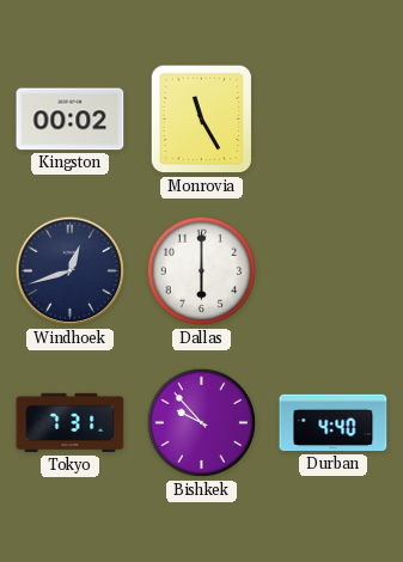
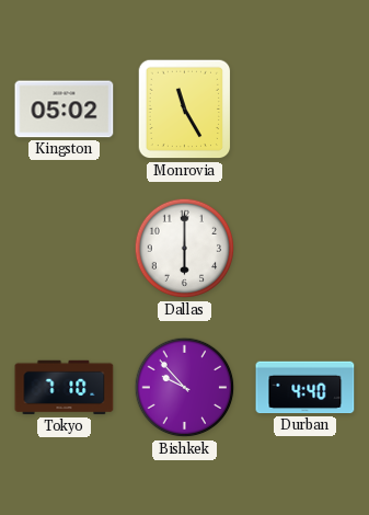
Kingston: 00:02 -> 05:02 (65, 110)
Windhoek: 12:42 -> none (71, 271)
Tokyo: 7:31 -> 7:10 (65, 388)
